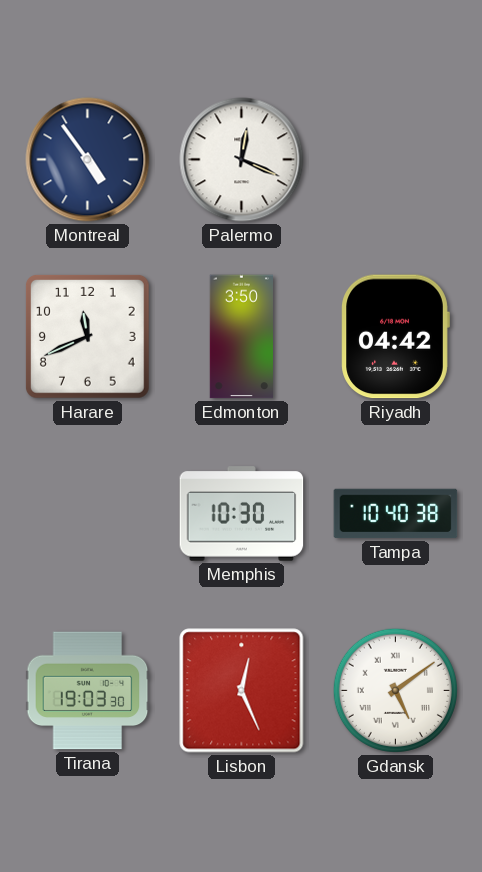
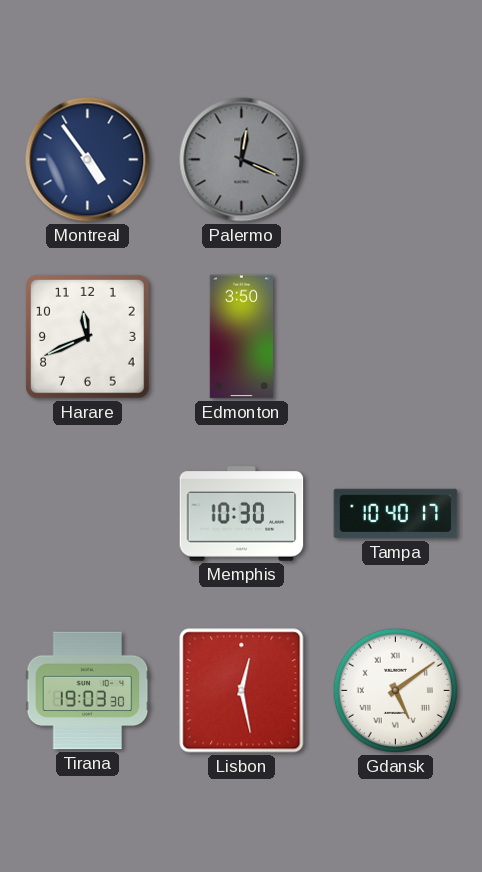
Palermo dial: white -> grey (242, 160)
Riyadh: 04:42 -> none (395, 337)
Tampa: 10:40:38 -> 10:40:17 (396, 514)
Lisbon: 12:26 -> 12:28 (242, 691)
